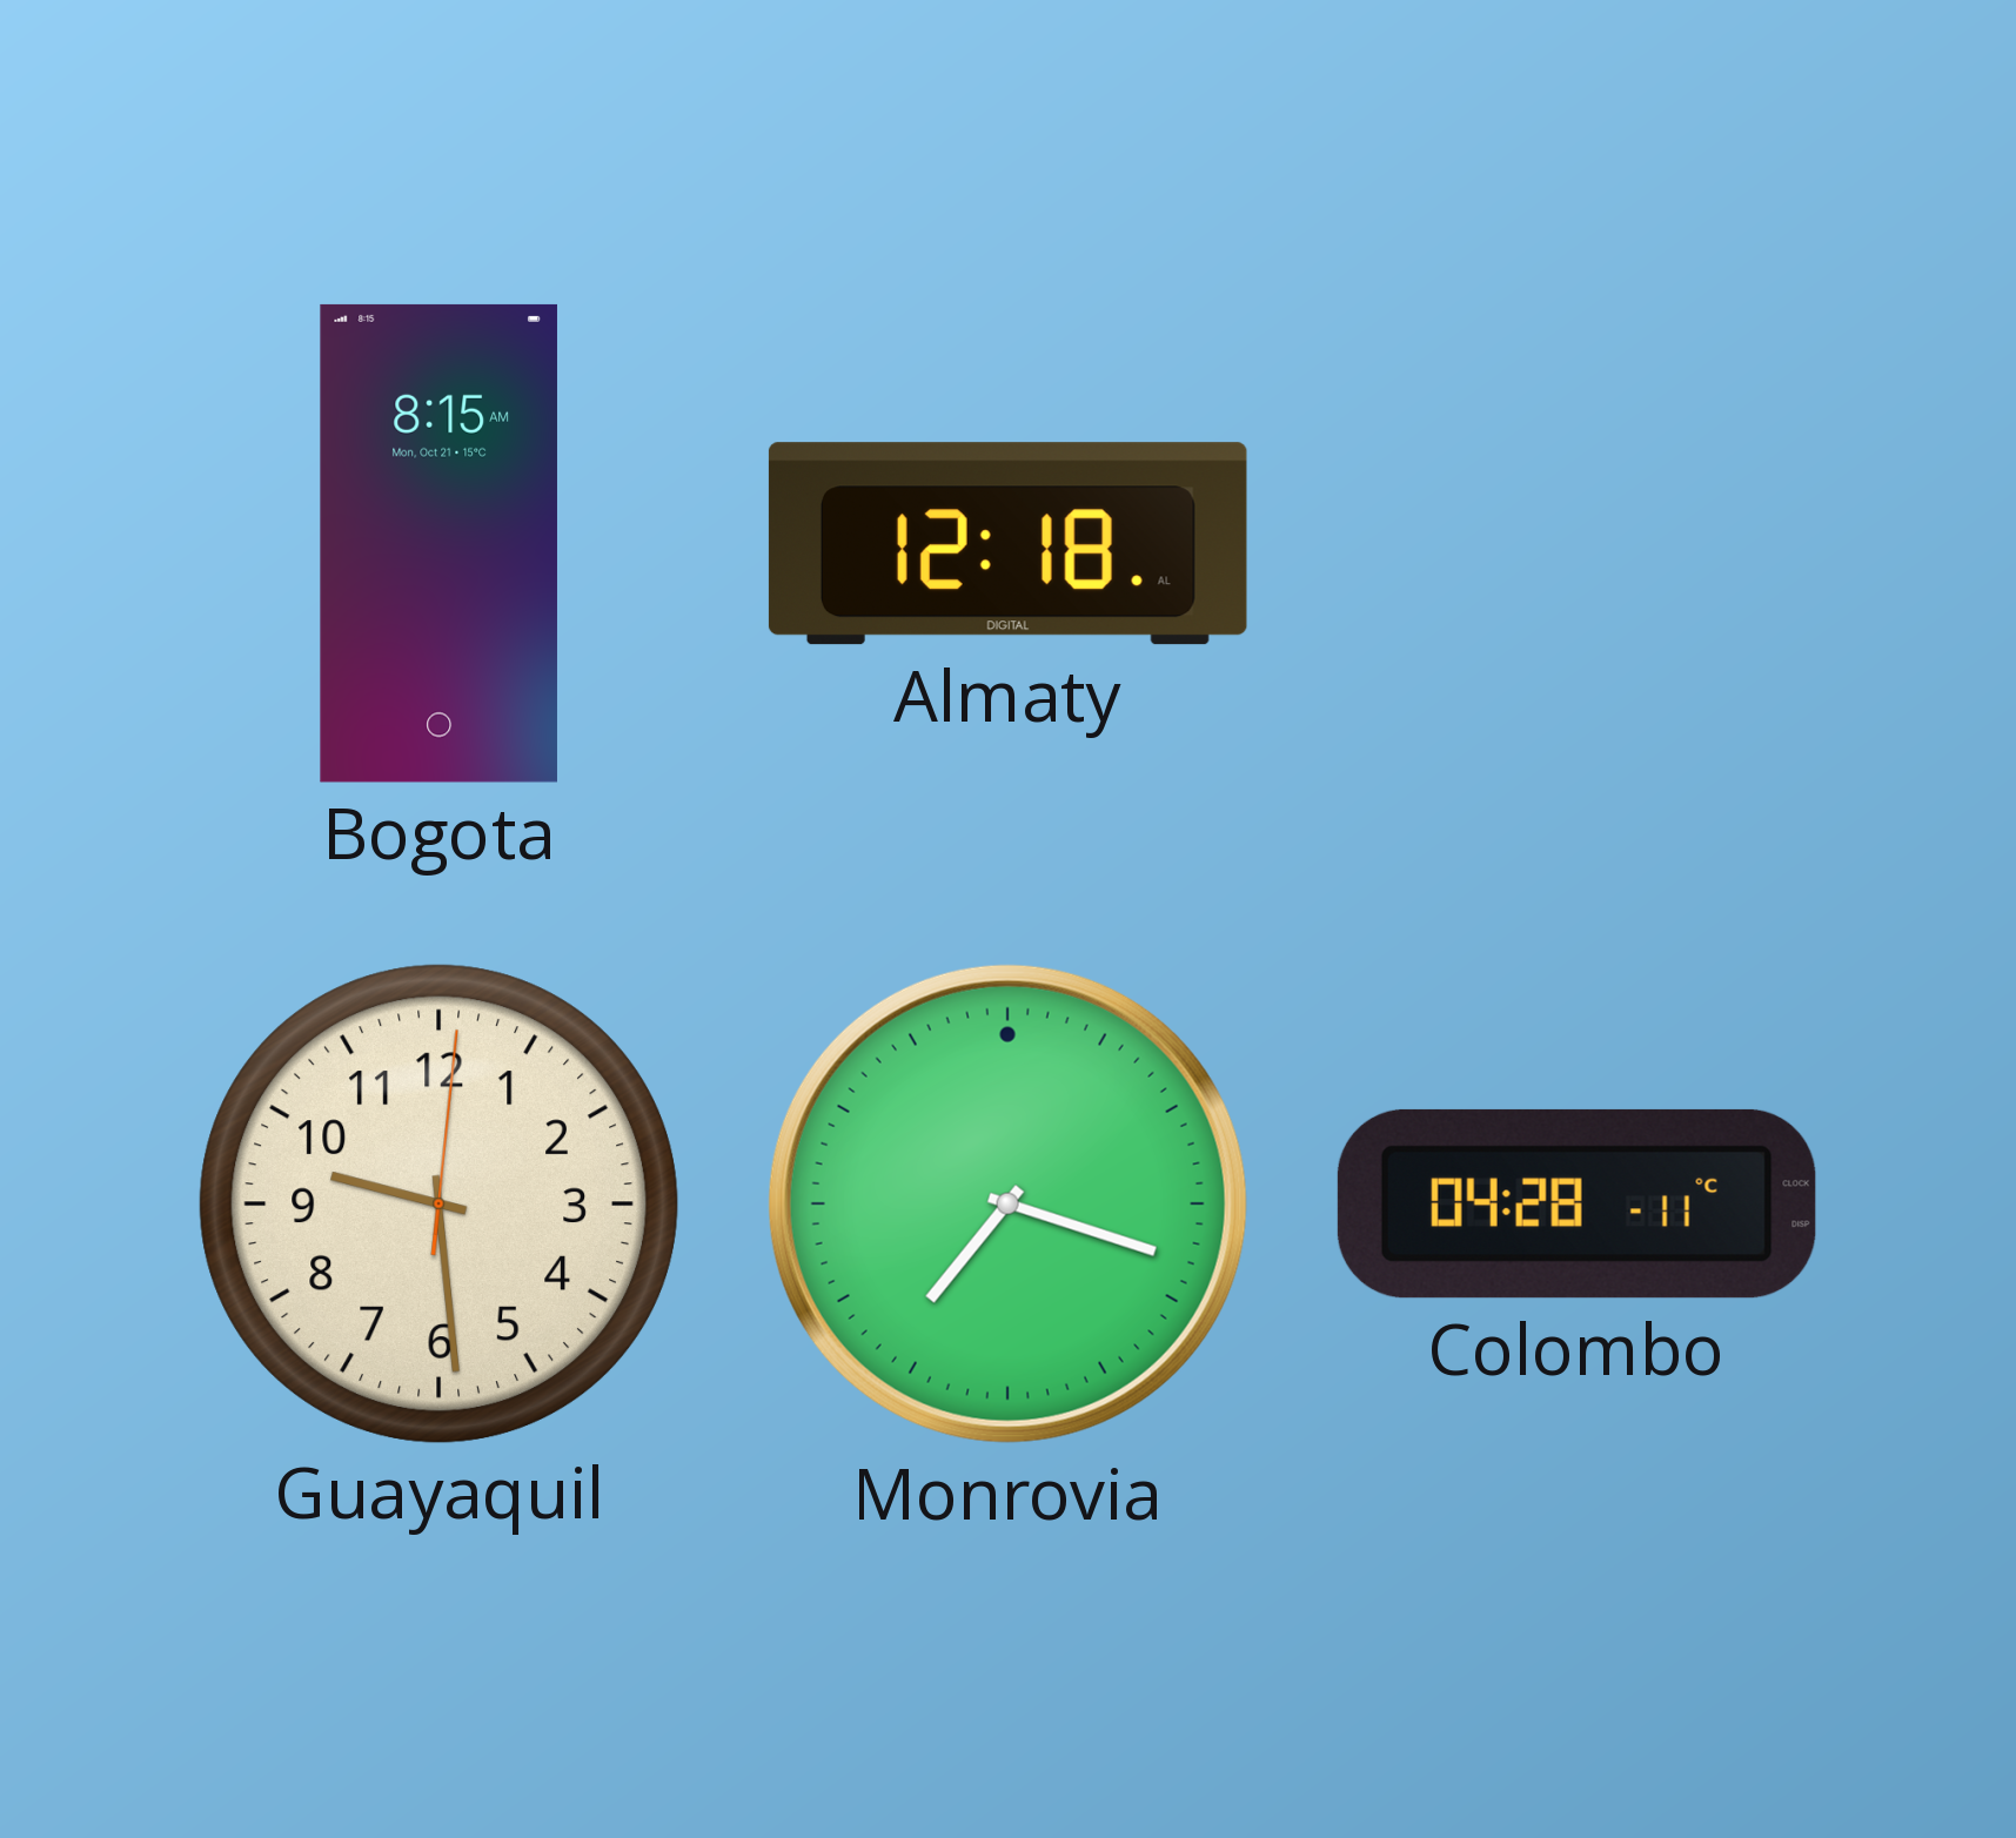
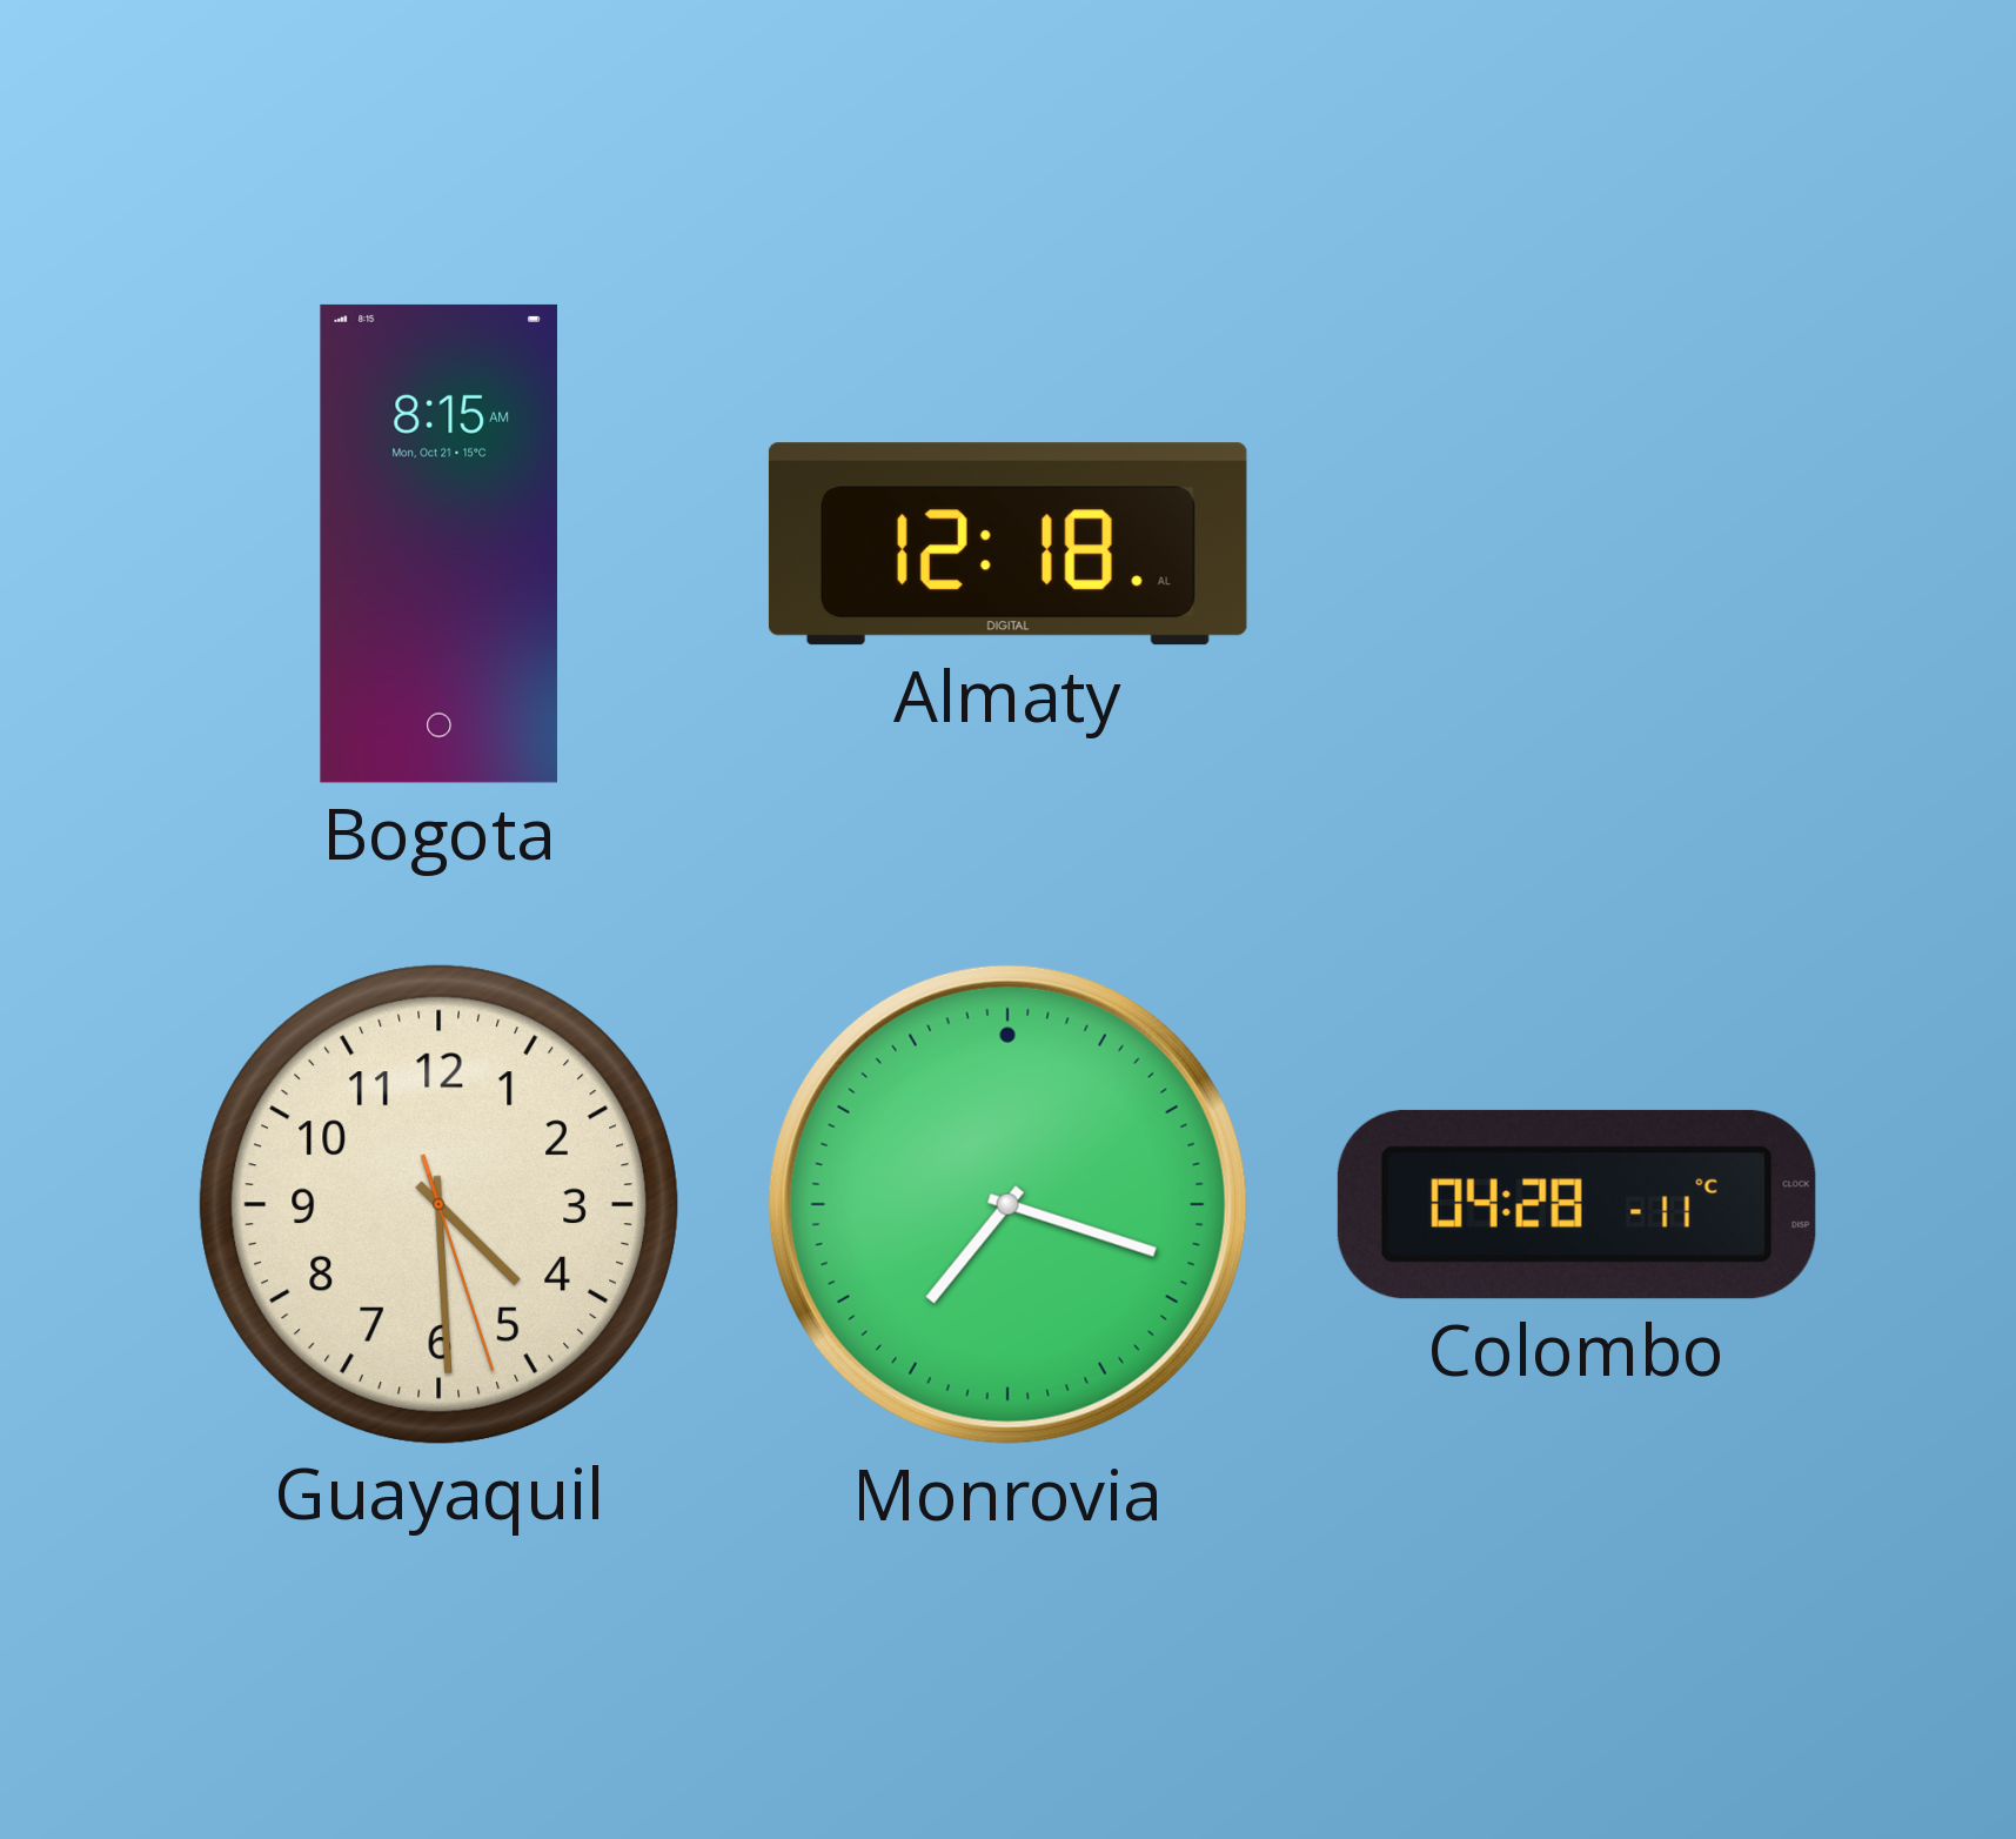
Guayaquil: 9:29 -> 4:29 (438, 1204)
